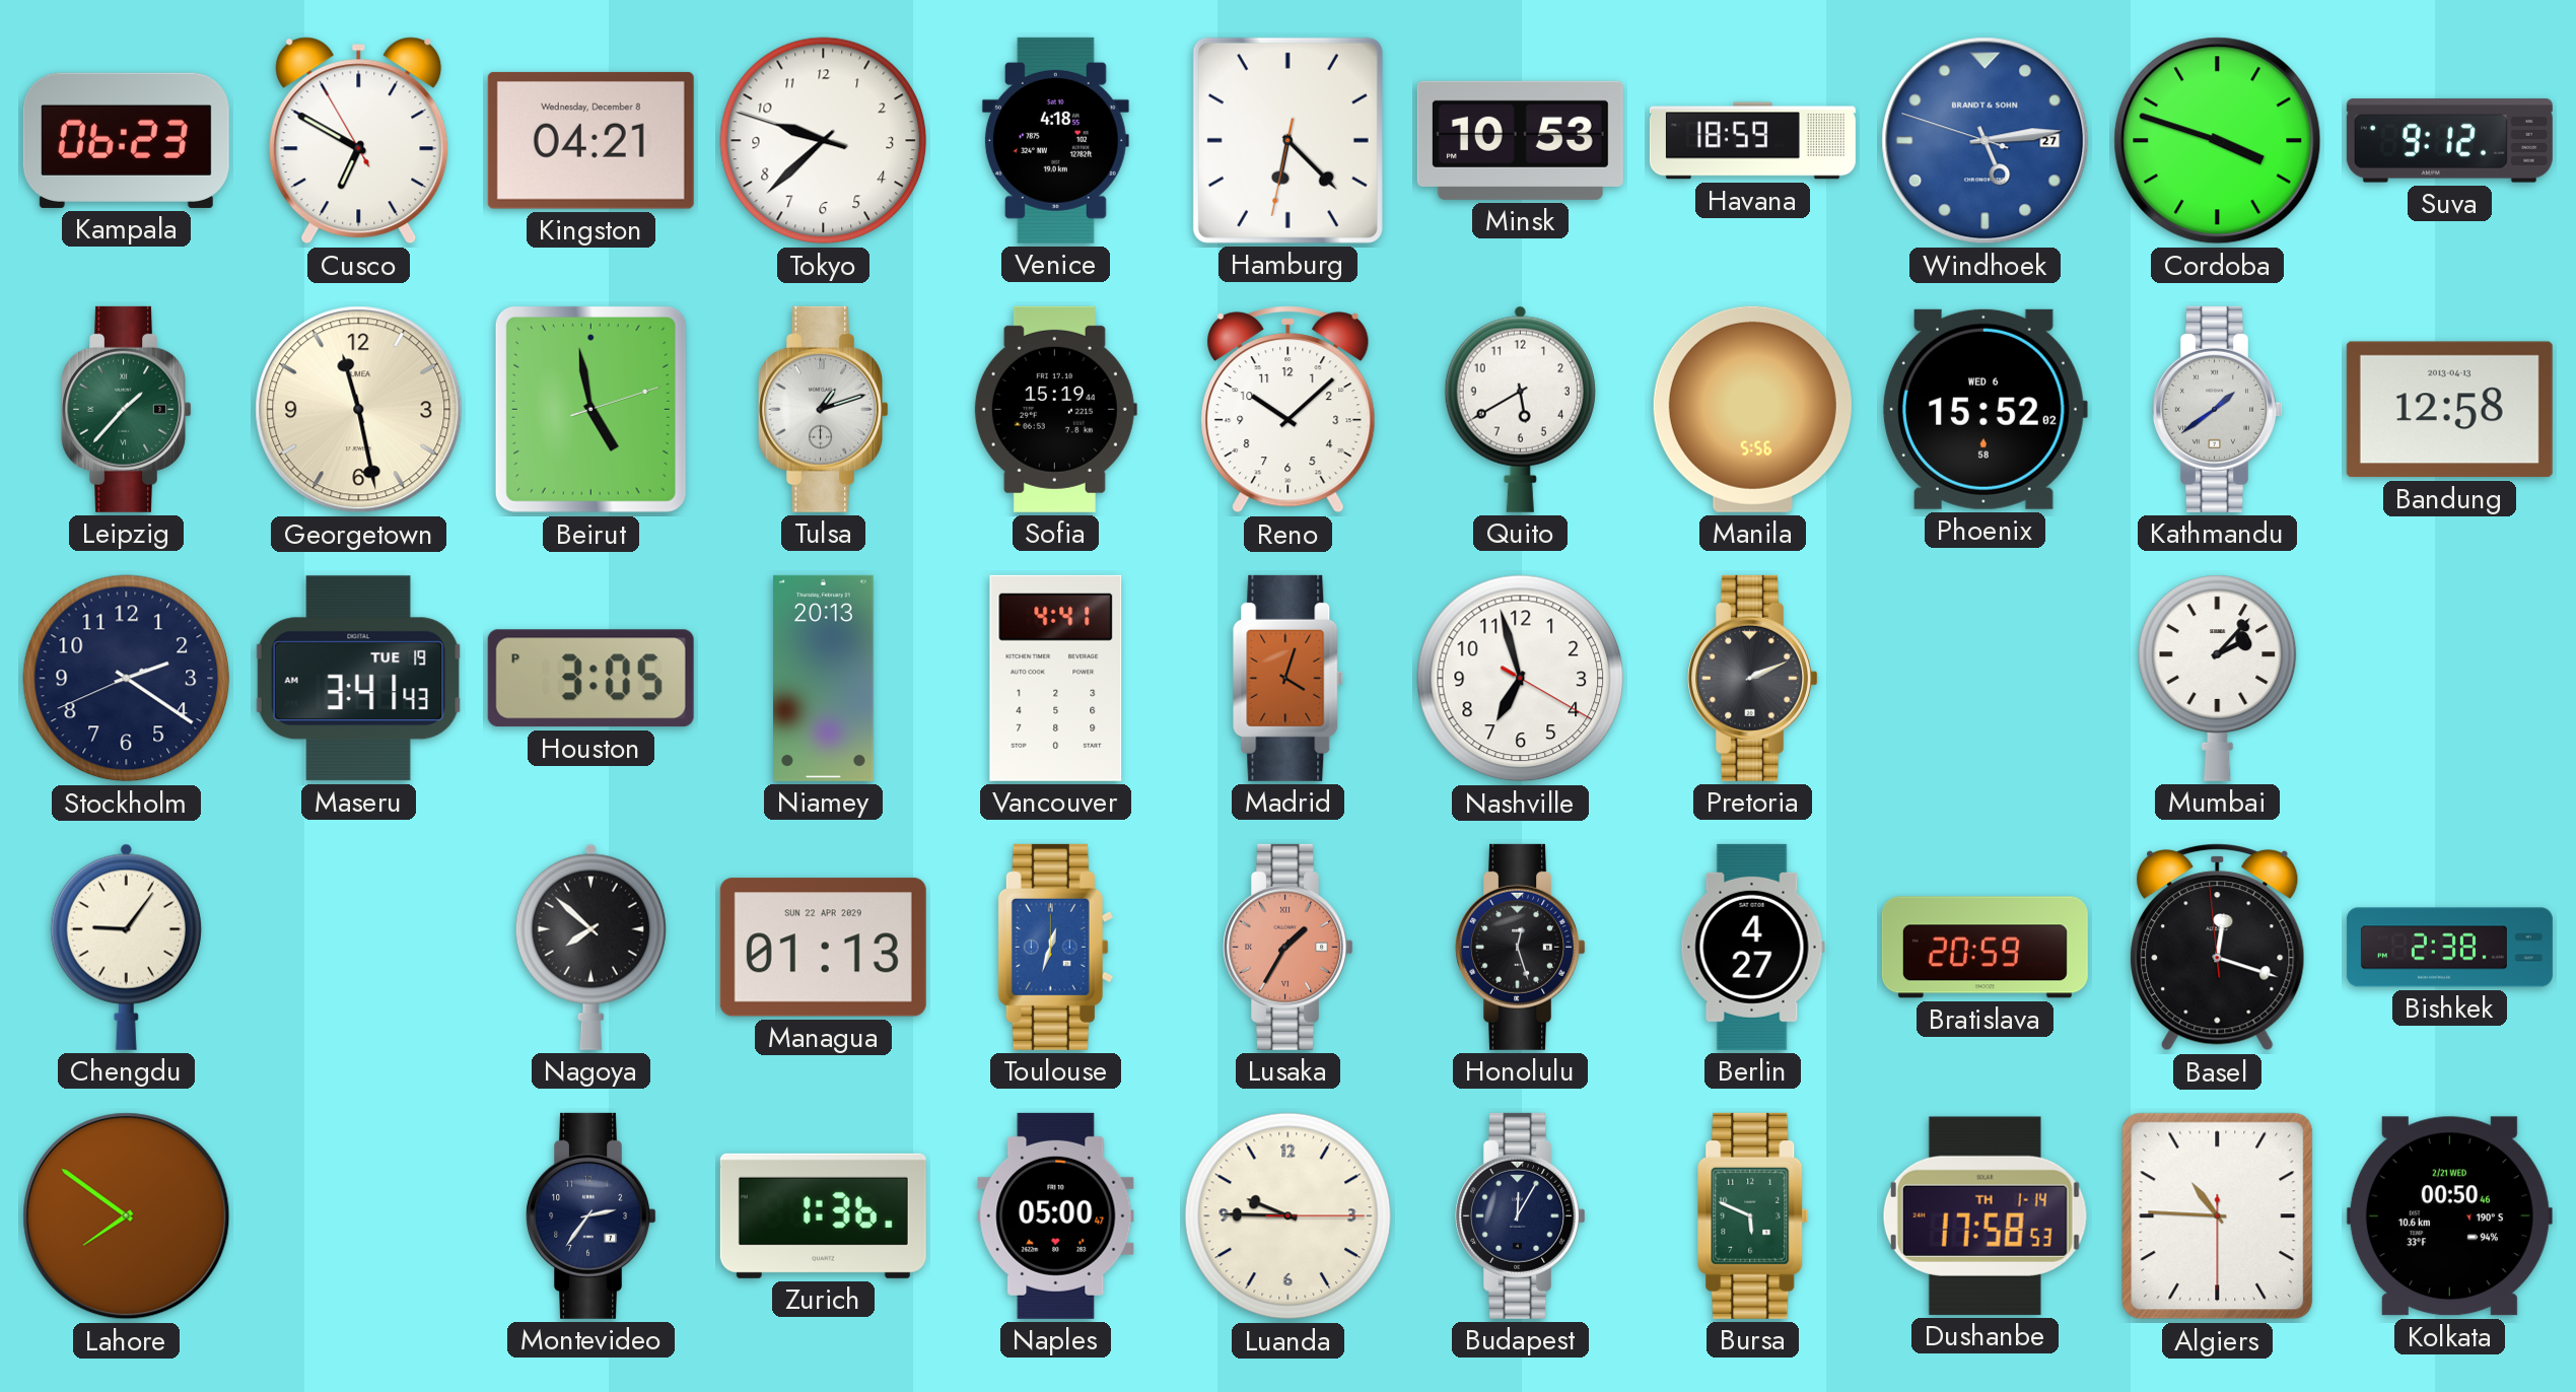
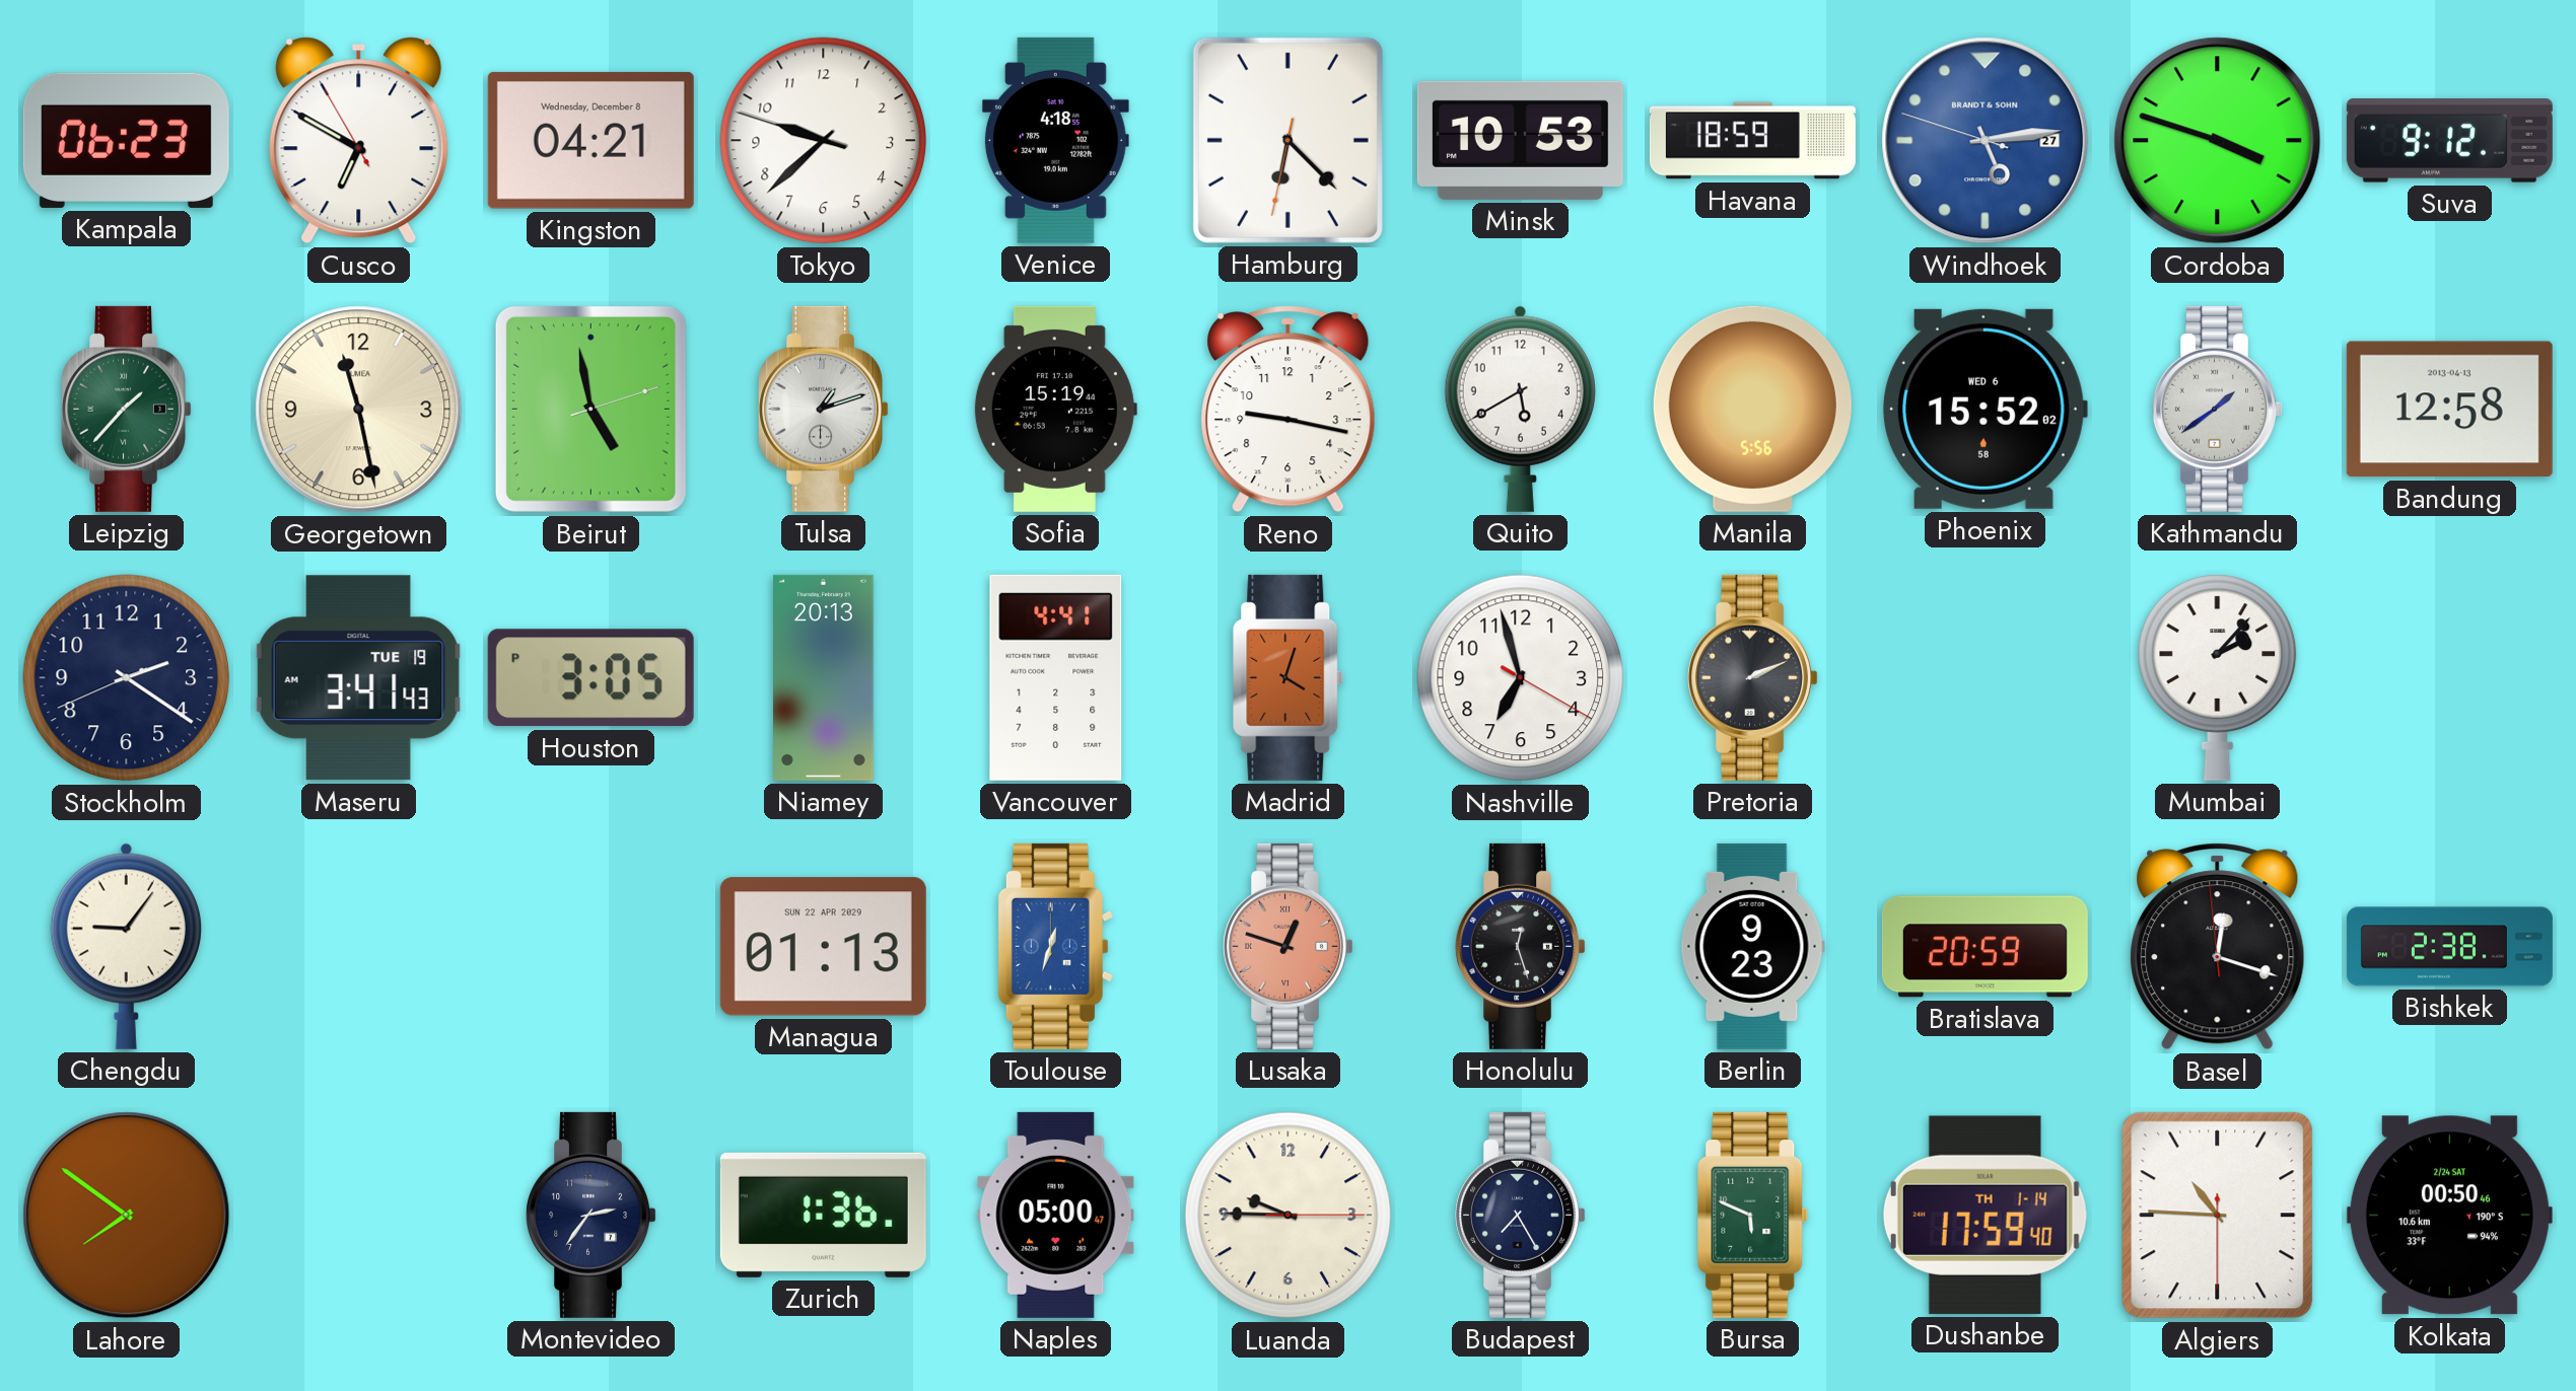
Reno: 10:08 -> 9:17 (1289, 410)
Nagoya: 7:52 -> none (590, 947)
Lusaka: 1:35 -> 12:48 (1287, 946)
Berlin: 4:27 -> 9:23 (1752, 946)
Budapest: 12:05 -> 7:25 (1520, 1215)
Dushanbe: 17:58 -> 17:59 (1985, 1215)
Kolkata date: 2/21 WED -> 2/24 SAT (2449, 1216)
